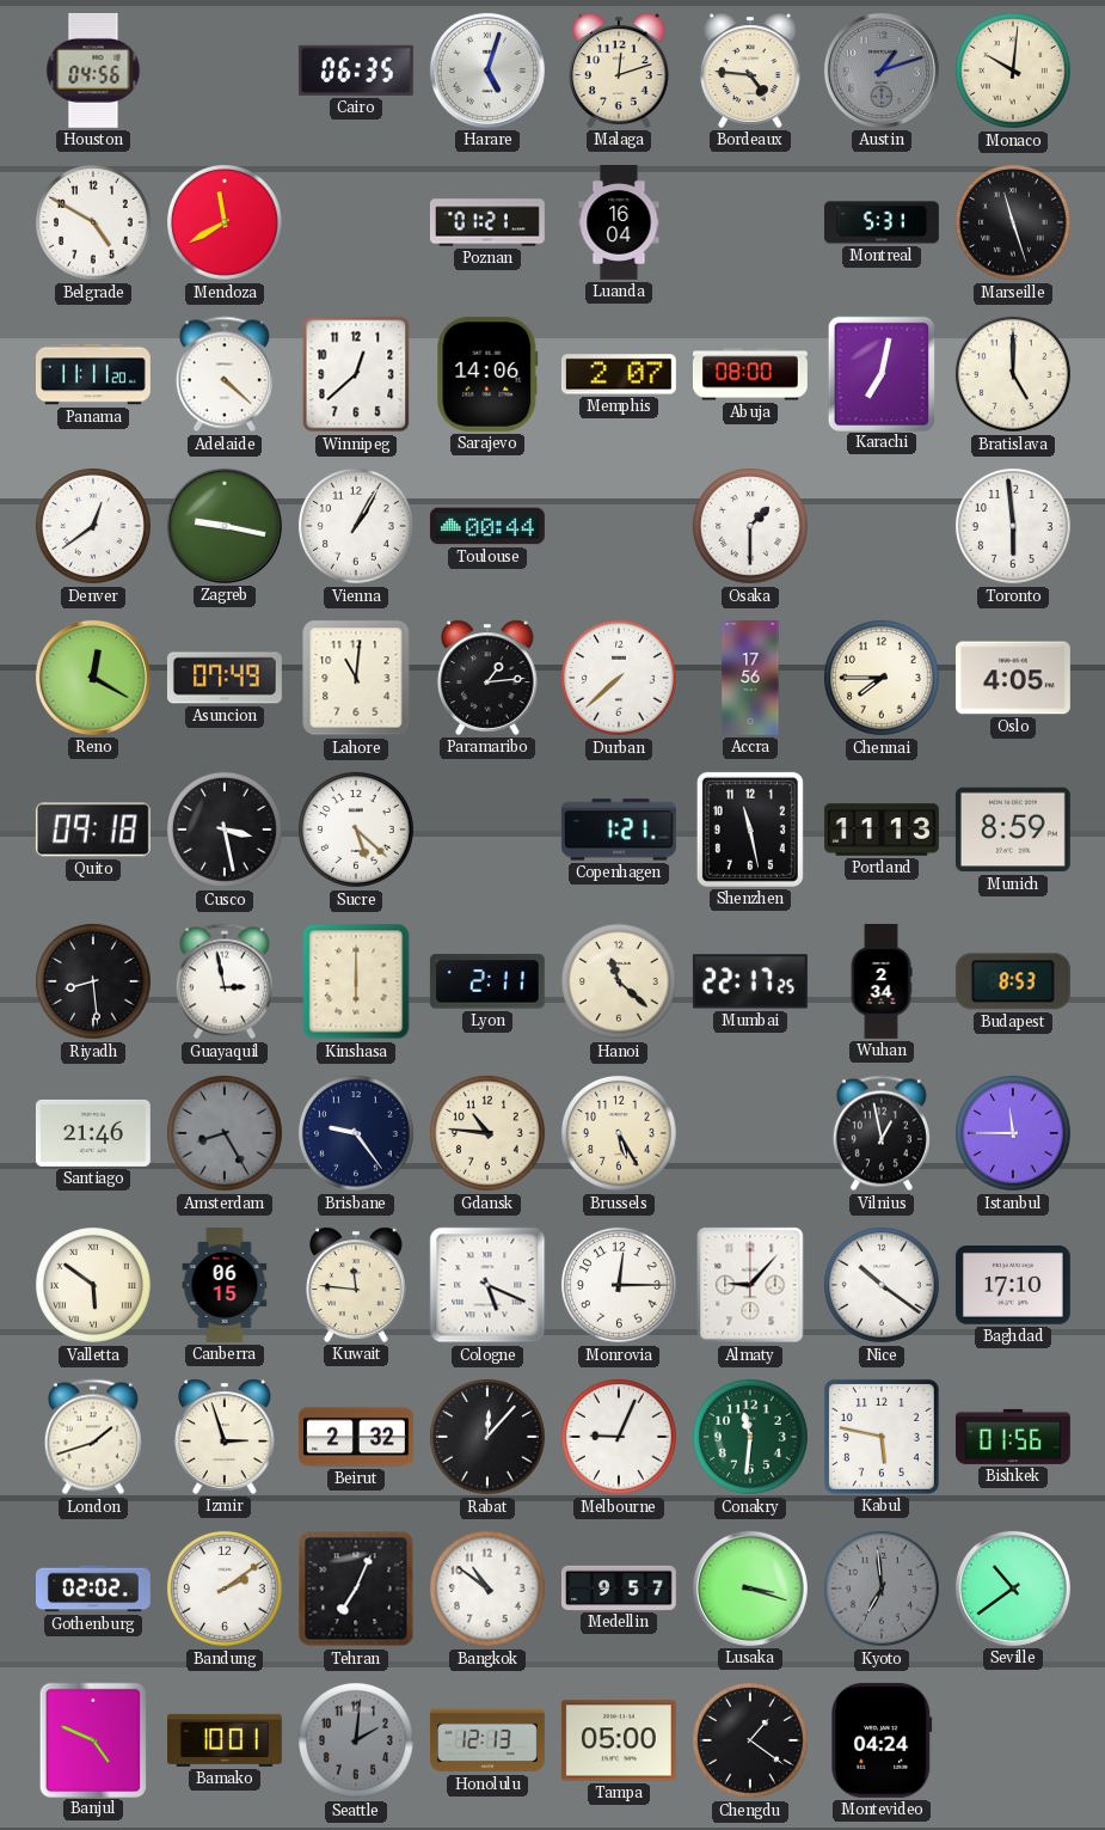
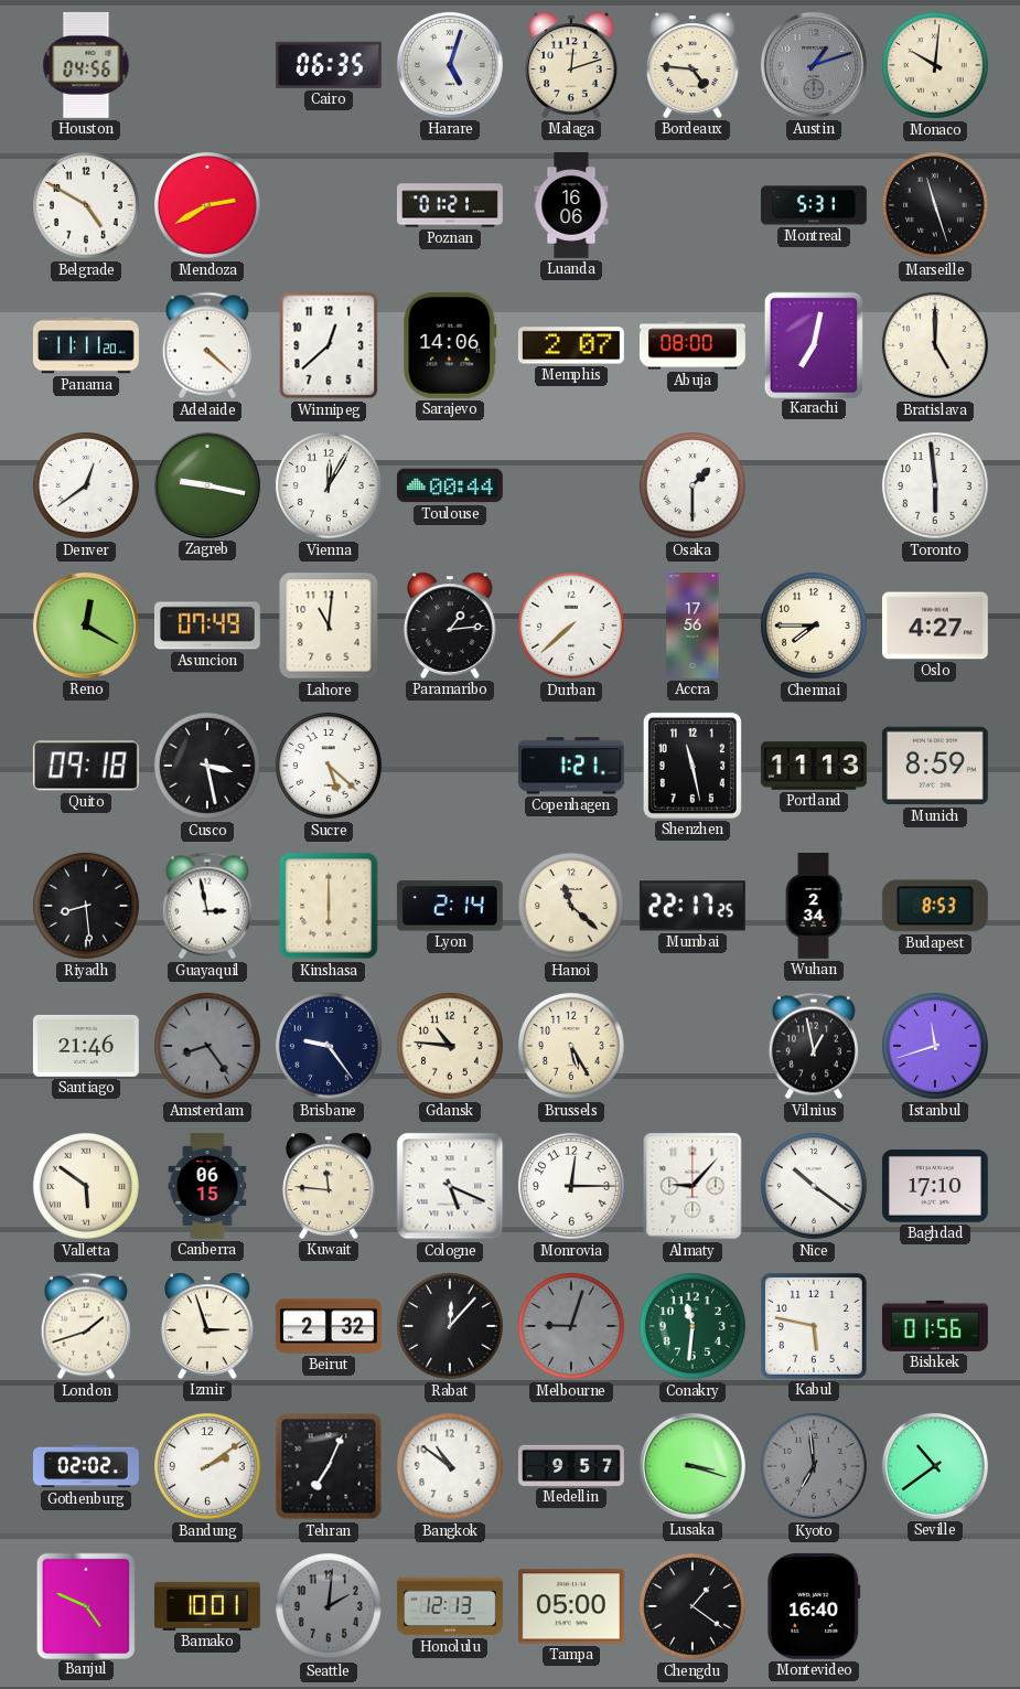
Mendoza: 11:40 -> 2:40 (207, 205)
Luanda: 16:04 -> 16:06 (571, 206)
Vienna: 1:05 -> 12:05 (329, 485)
Oslo: 4:05 -> 4:27 (935, 626)
Lyon: 2:11 -> 2:14 (450, 906)
Amsterdam: 8:25 -> 8:24 (207, 1046)
Istanbul: 11:45 -> 11:42 (935, 1046)
Melbourne: 9:04 -> 9:03 (571, 1326)
Melbourne dial: white -> grey (571, 1326)
Montevideo: 04:24 -> 16:40 (814, 1606)
